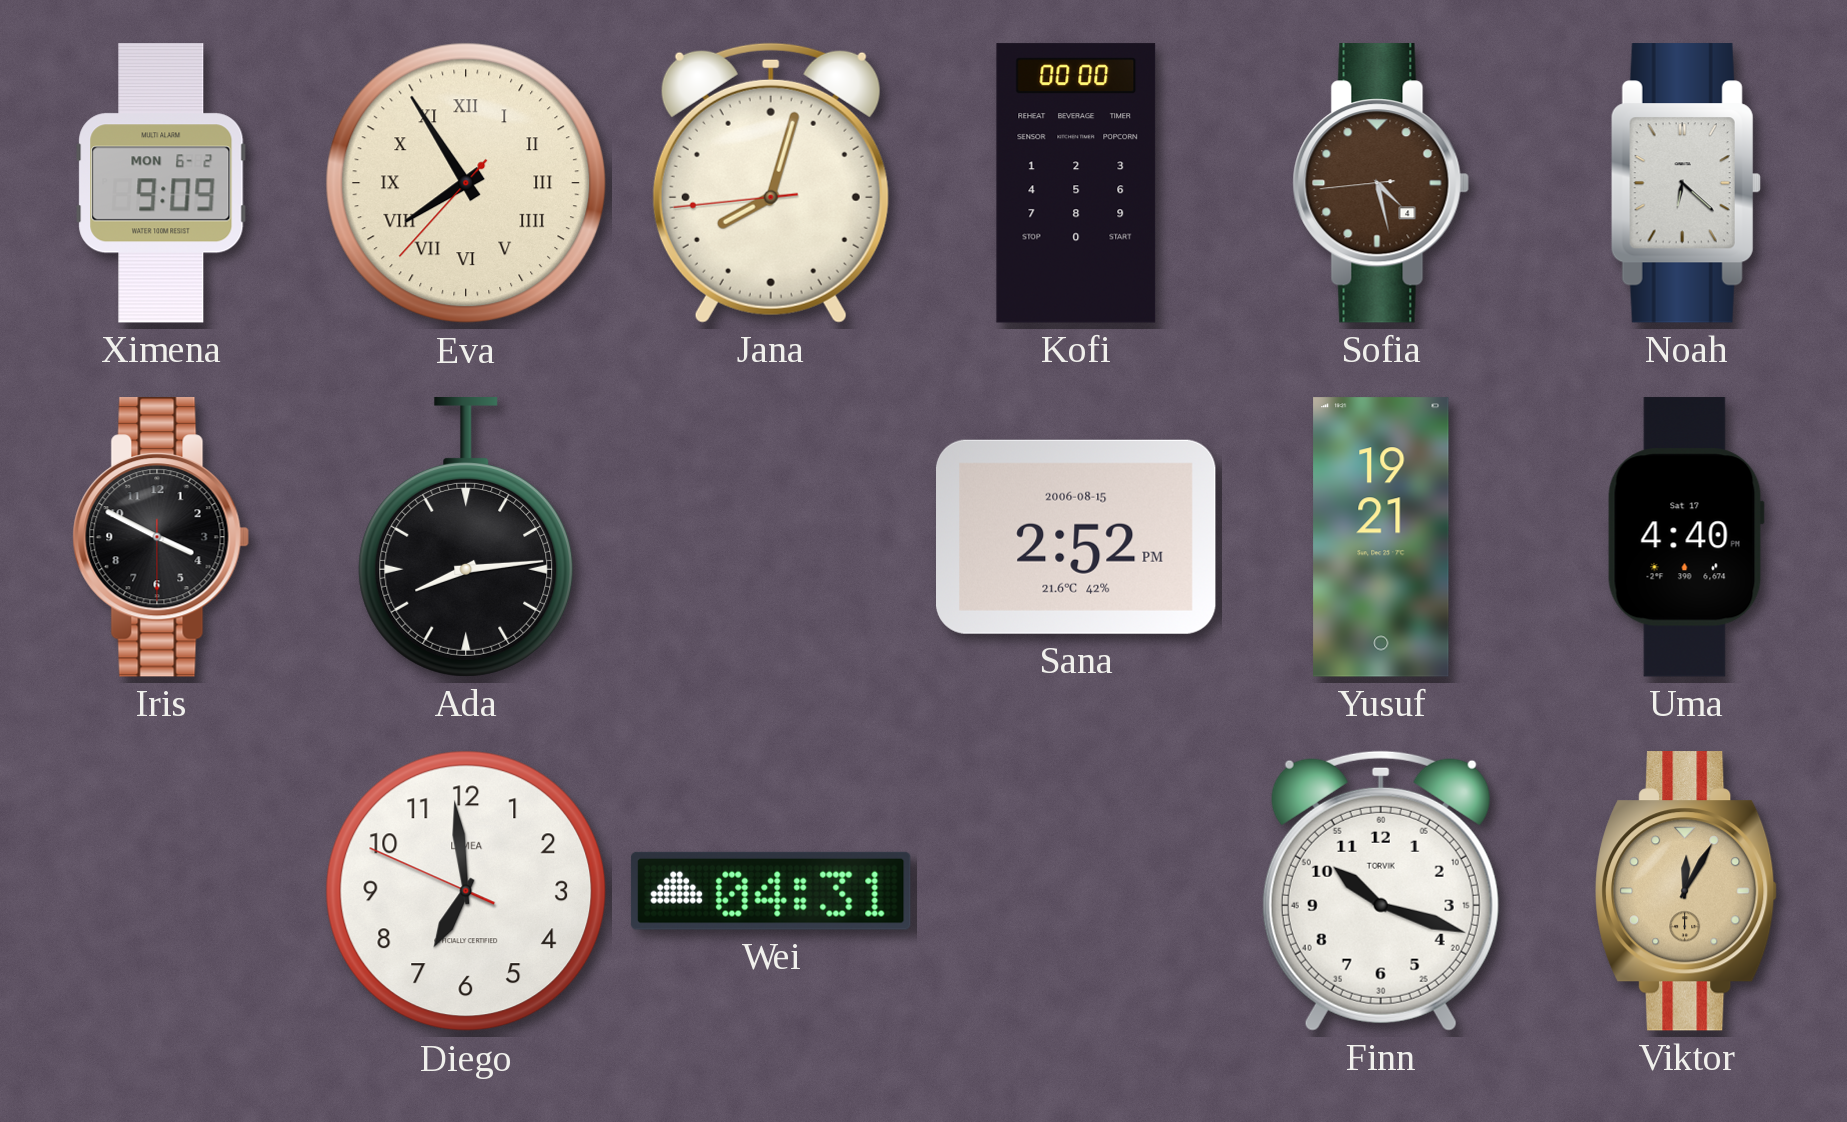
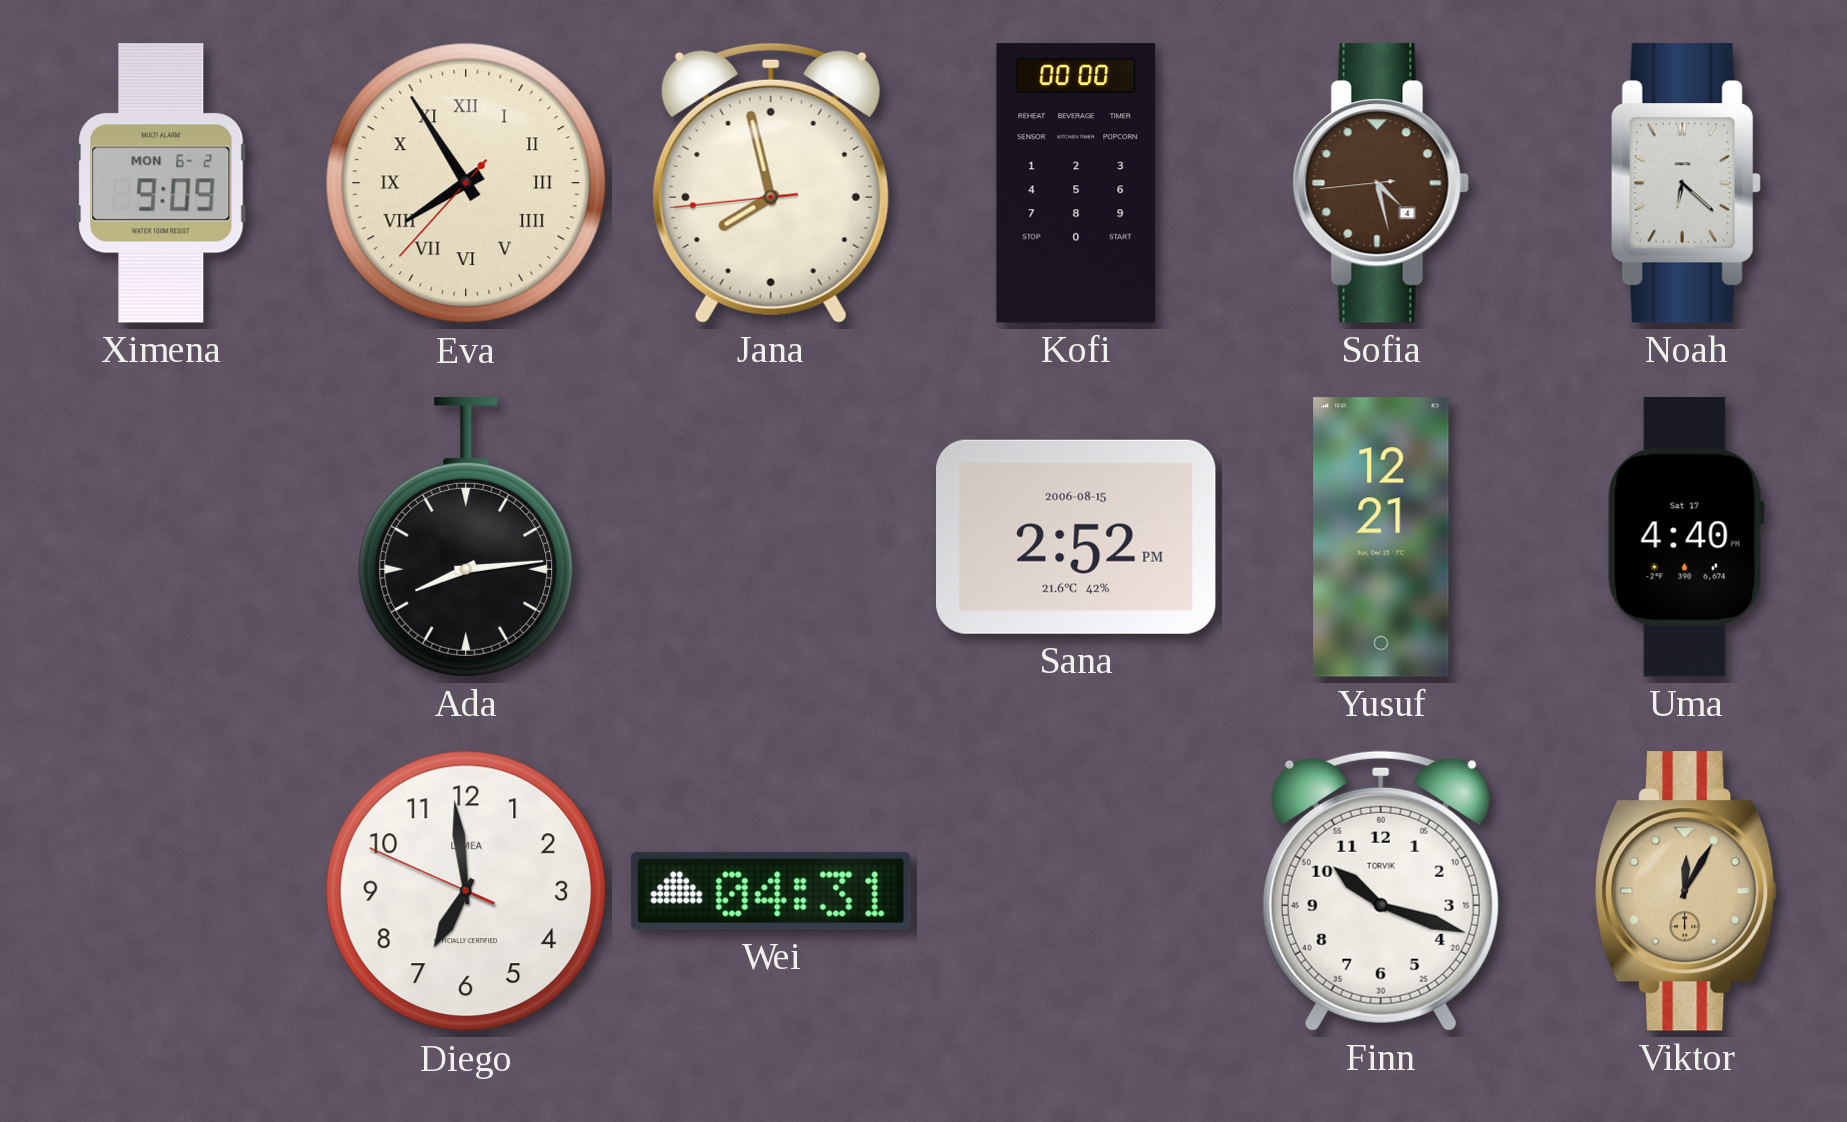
Jana: 8:02 -> 7:57 (771, 183)
Iris: 3:49 -> none (161, 537)
Yusuf: 19:21 -> 12:21 (1381, 537)
